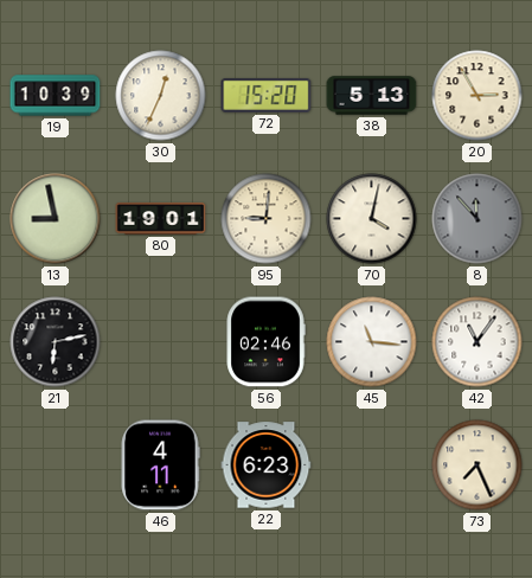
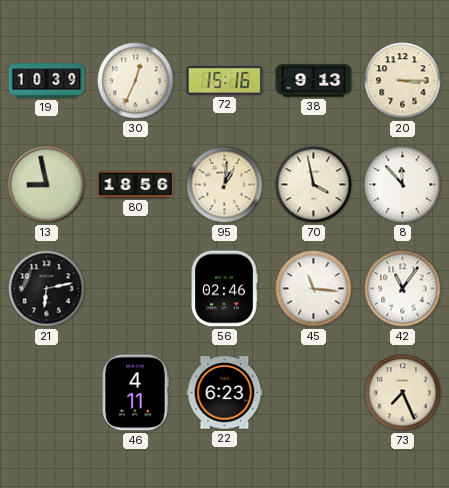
72: 15:20 -> 15:16 (225, 81)
38: 5:13 -> 9:13 (314, 81)
20: 2:55 -> 3:15 (403, 81)
80: 19:01 -> 18:56 (136, 185)
95: 9:01 -> 1:01 (225, 185)
70: 4:02 -> 3:58 (314, 185)
8 dial: grey -> white (403, 185)
